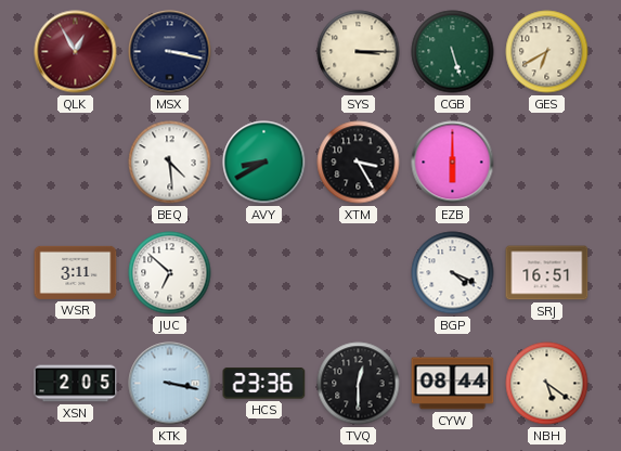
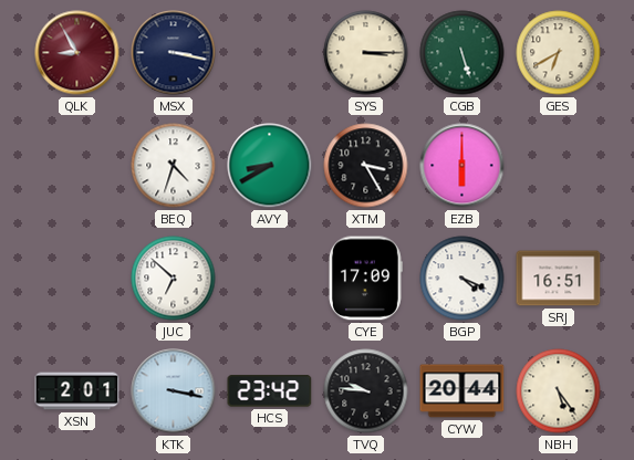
QLK: 12:55 -> 8:55 (77, 53)
BEQ: 4:29 -> 4:33 (174, 166)
WSR: 3:11 -> none (76, 272)
CYE: none -> 17:09 (365, 279)
XSN: 2:05 -> 2:01 (77, 391)
HCS: 23:36 -> 23:42 (270, 391)
TVQ: 12:30 -> 9:46 (366, 391)
CYW: 08:44 -> 20:44 (462, 391)
NBH: 5:21 -> 5:24 (559, 391)
